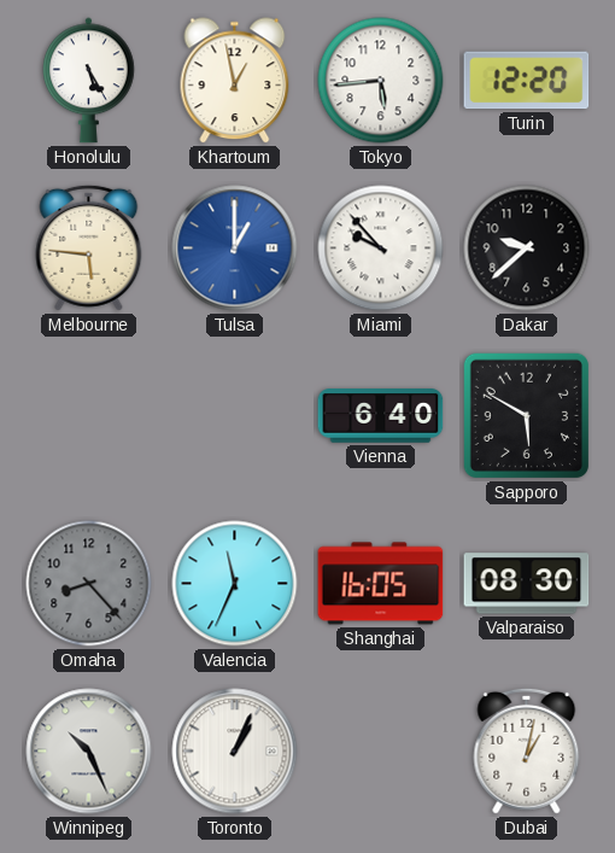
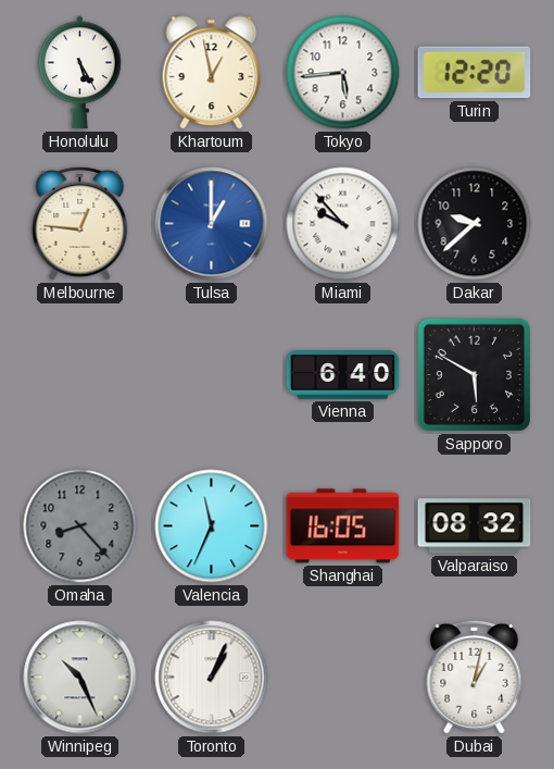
Melbourne: 5:46 -> 12:46 (80, 223)
Valparaiso: 08:30 -> 08:32 (475, 526)
